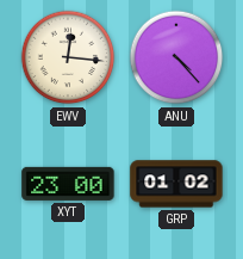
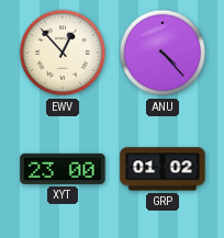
EWV: 12:16 -> 12:53 (63, 53)
